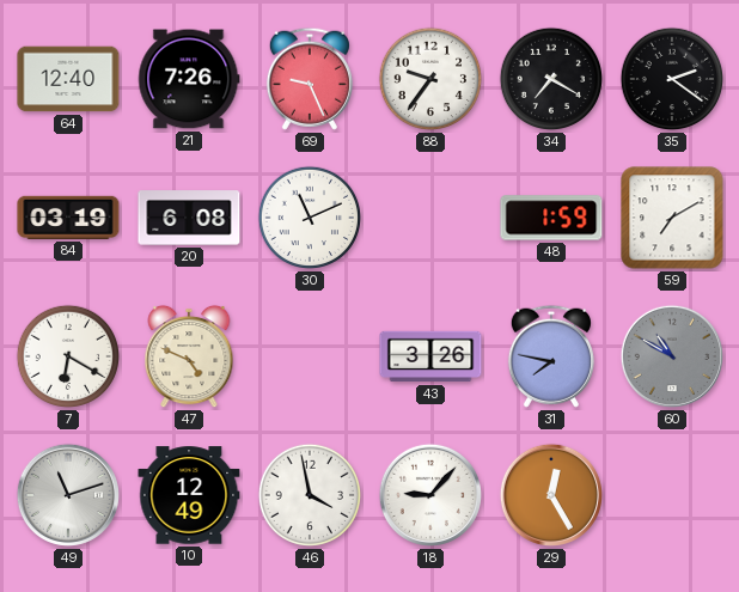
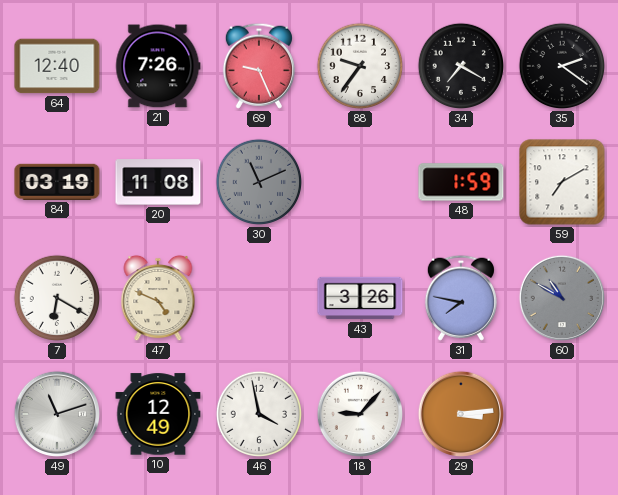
20: 6:08 -> 11:08 (158, 182)
30 dial: white -> grey (259, 182)
29: 12:25 -> 3:14 (461, 414)
